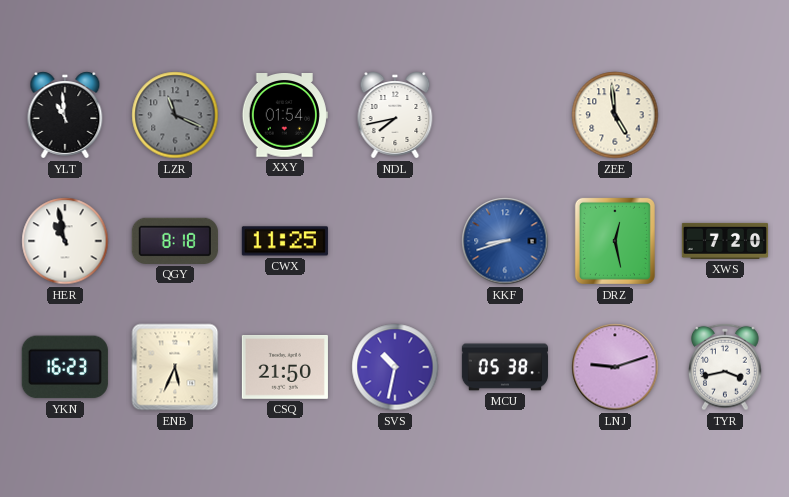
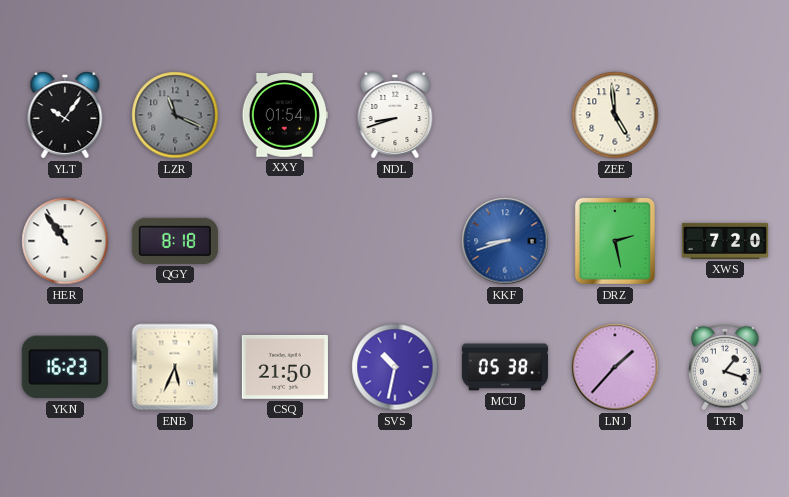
YLT: 10:59 -> 10:06 (65, 115)
NDL: 7:43 -> 8:42 (395, 115)
HER: 10:58 -> 10:54 (65, 241)
CWX: 11:25 -> none (285, 241)
DRZ: 12:28 -> 2:28 (615, 241)
LNJ: 9:12 -> 1:37 (615, 367)
TYR: 3:43 -> 1:18 (726, 367)
